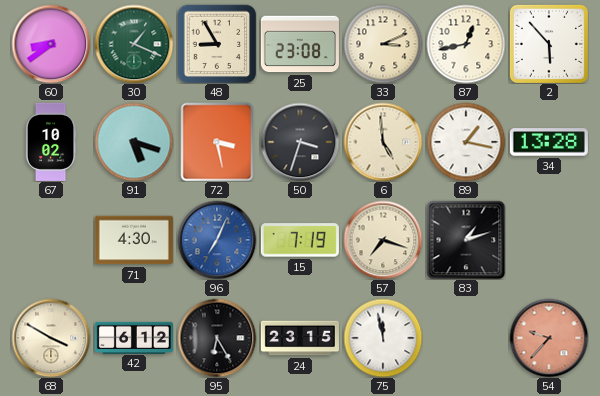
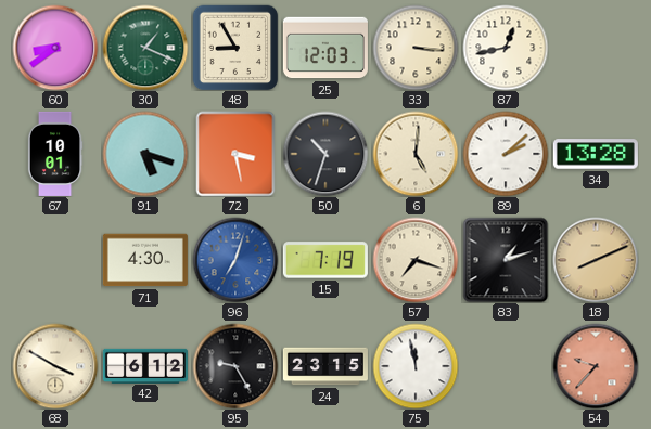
25: 23:08 -> 12:03 (325, 48)
33: 3:11 -> 3:16 (416, 48)
2: 5:53 -> none (549, 44)
67: 10:02 -> 10:01 (55, 154)
50: 3:33 -> 10:33 (325, 154)
6: 4:59 -> 5:01 (416, 154)
89: 1:17 -> 2:08 (506, 154)
96: 7:04 -> 7:03 (235, 260)
18: none -> 8:11 (596, 260)
95: 6:25 -> 9:25 (235, 366)
